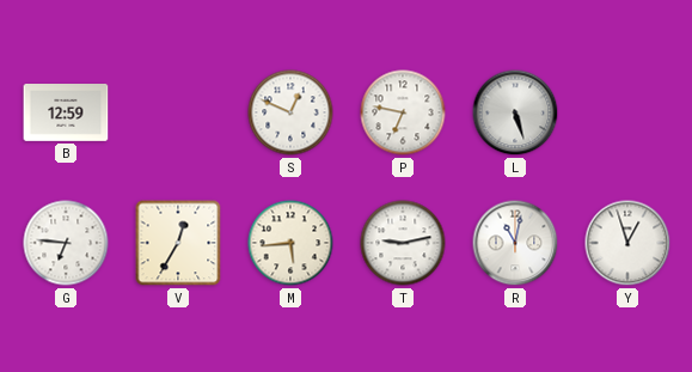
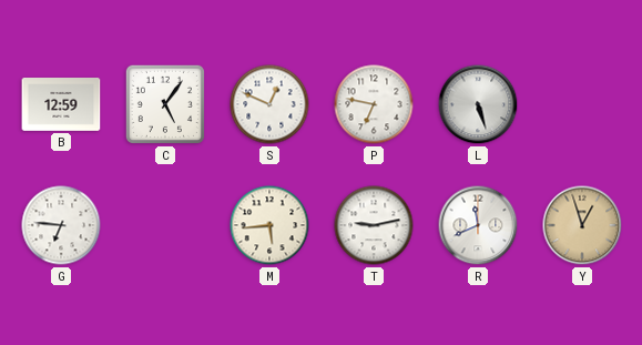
C: none -> 5:06 (165, 104)
V: 12:35 -> none (178, 243)
R: 11:02 -> 11:41 (478, 225)
Y dial: white -> champagne (582, 225)
